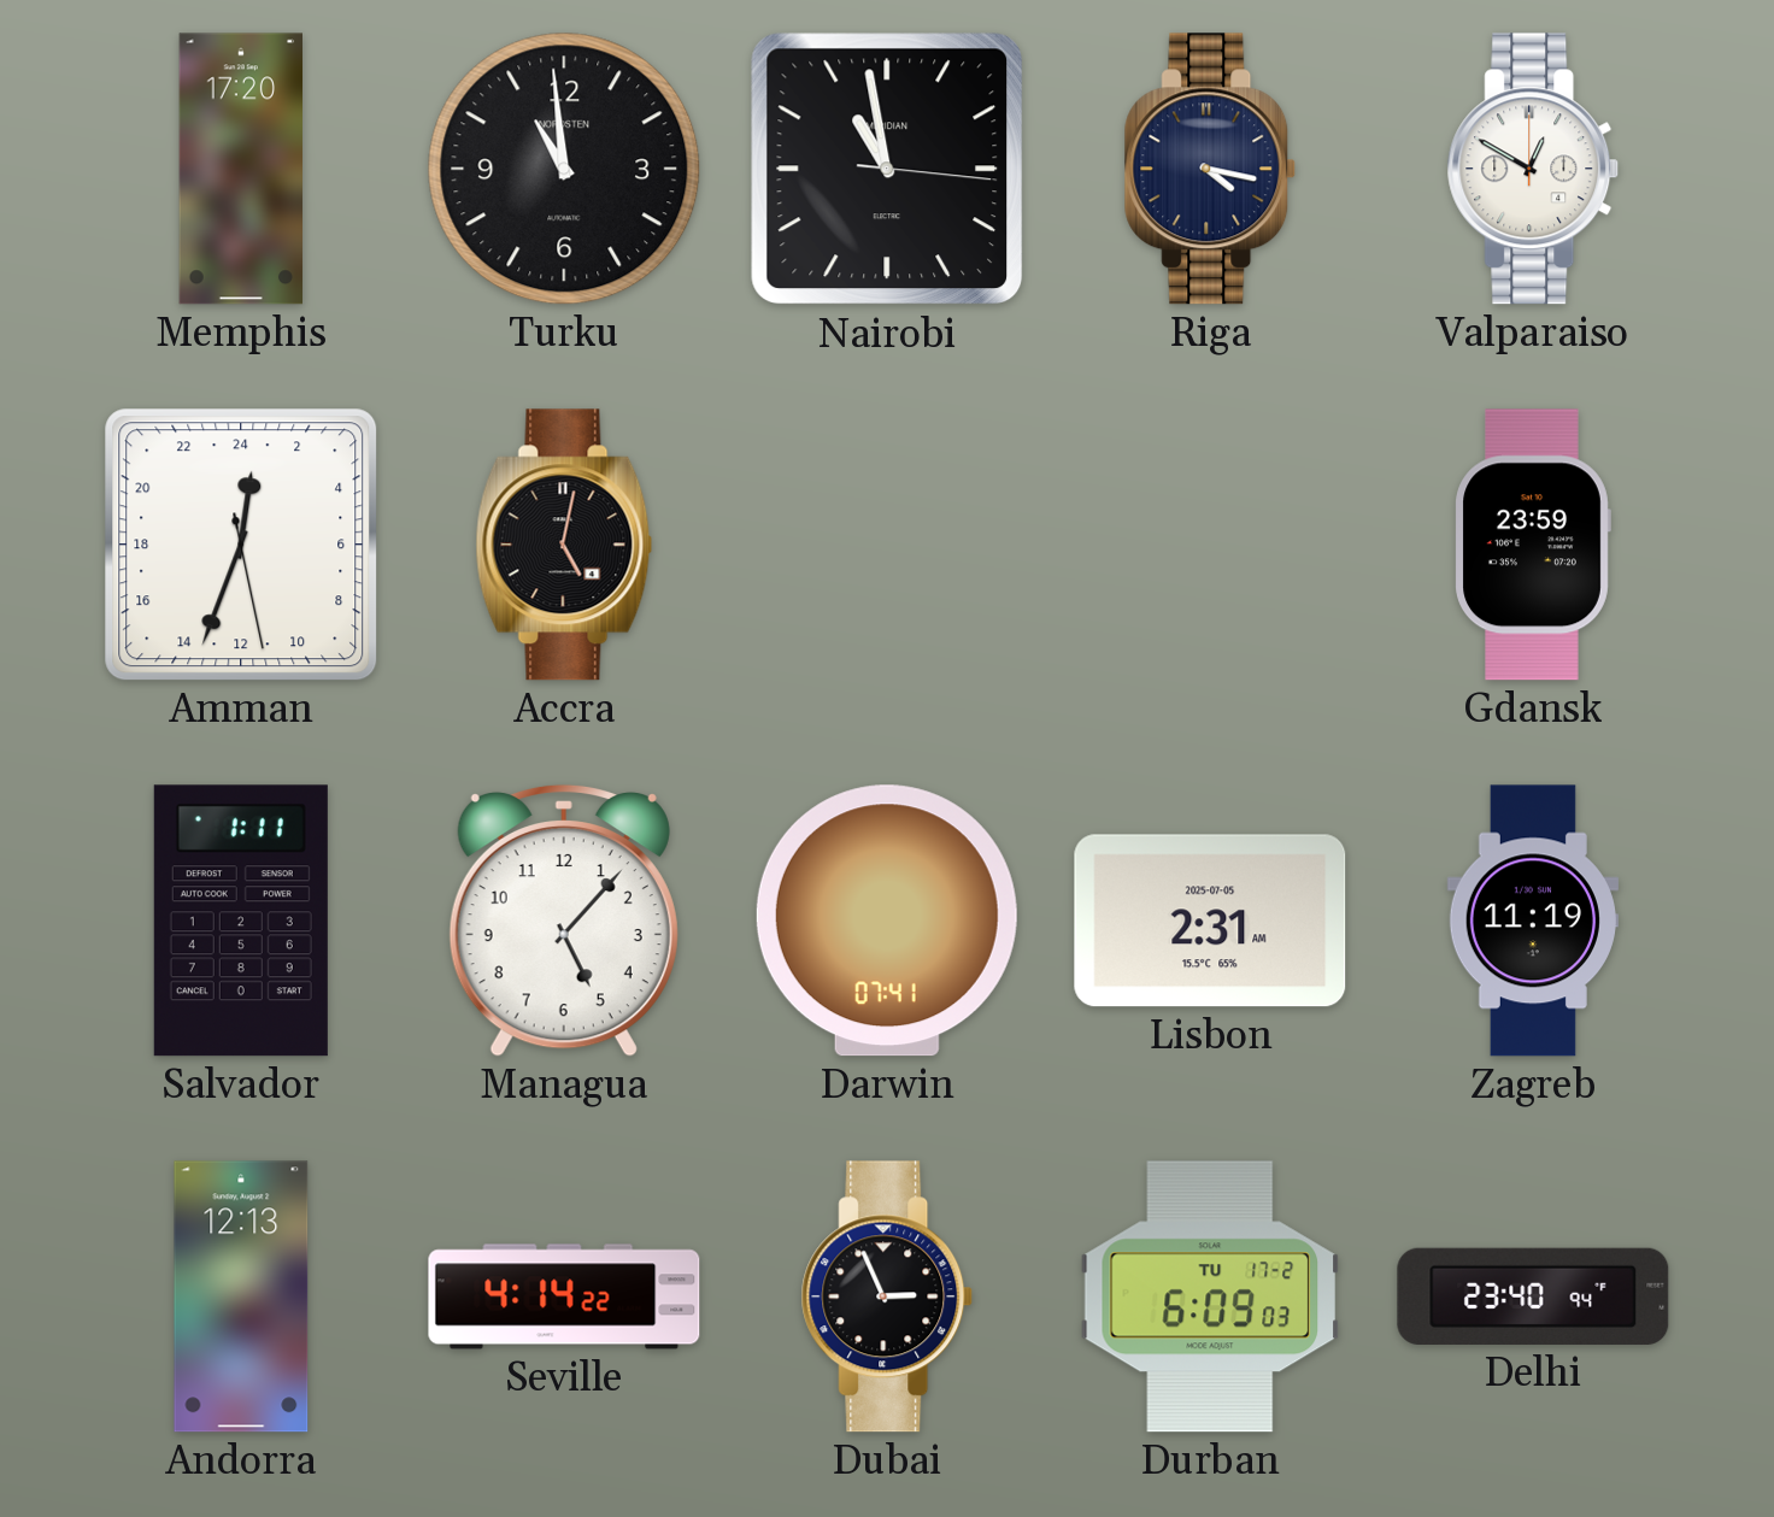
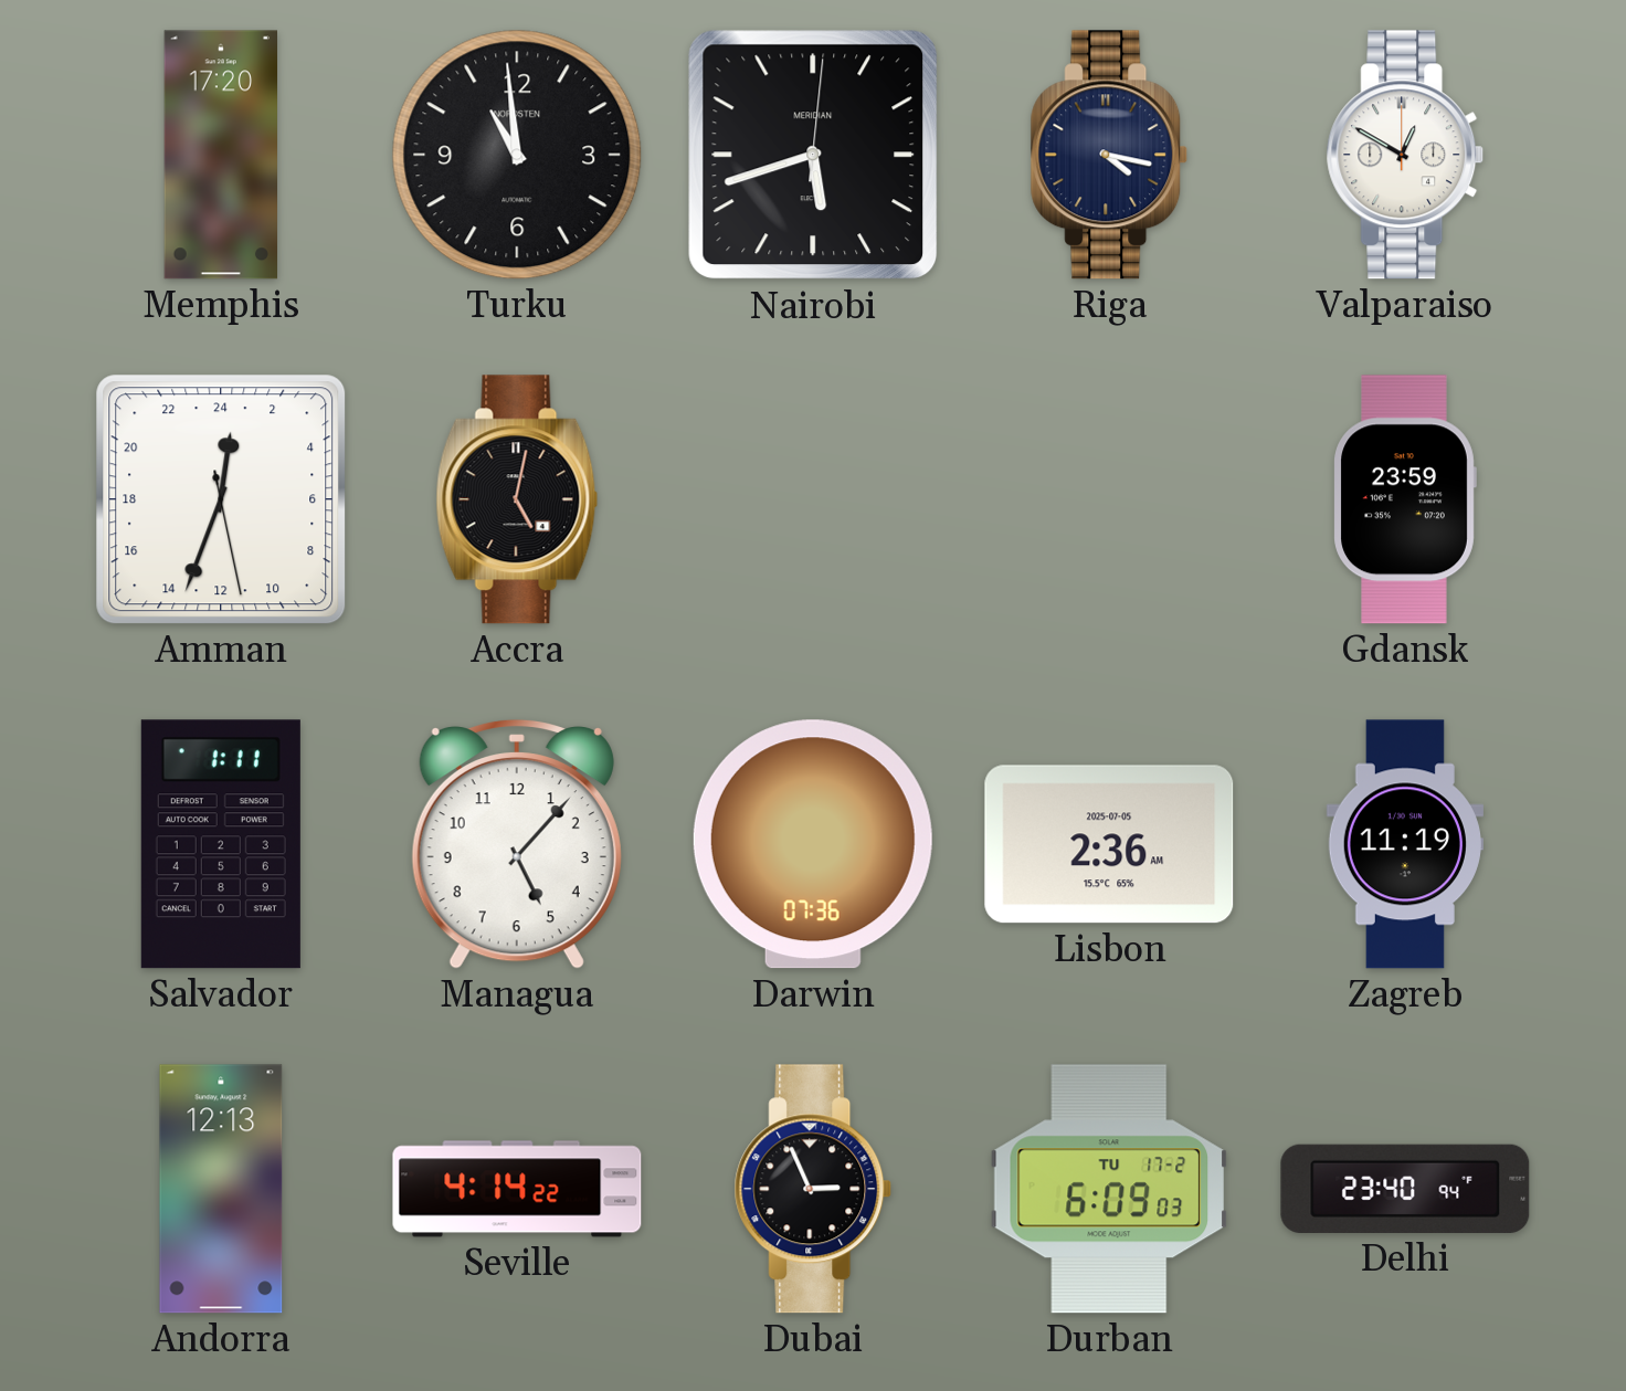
Nairobi: 10:58 -> 5:42 (813, 155)
Darwin: 07:41 -> 07:36 (813, 844)
Lisbon: 2:31 -> 2:36 (1109, 844)
